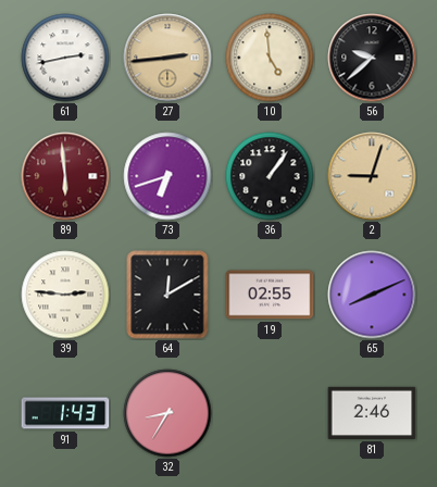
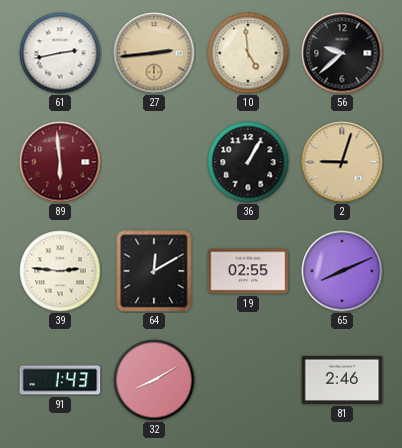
73: 6:42 -> none (167, 176)
36: 1:06 -> 1:05 (248, 162)
32: 8:35 -> 8:10 (154, 380)
